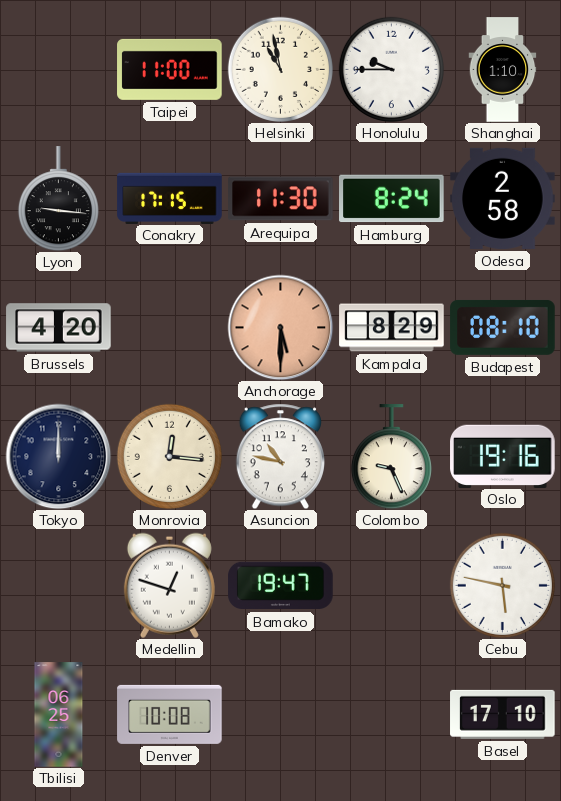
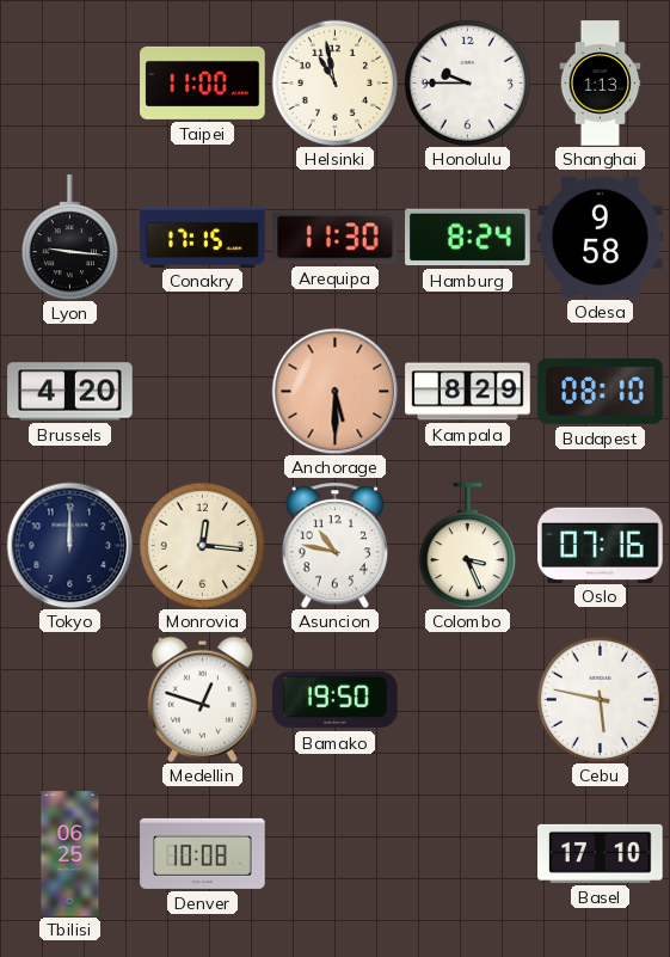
Shanghai: 1:10 -> 1:13 (601, 84)
Odesa: 2:58 -> 9:58 (601, 237)
Colombo: 9:26 -> 3:26 (467, 546)
Oslo: 19:16 -> 07:16 (601, 545)
Bamako: 19:47 -> 19:50 (336, 700)
